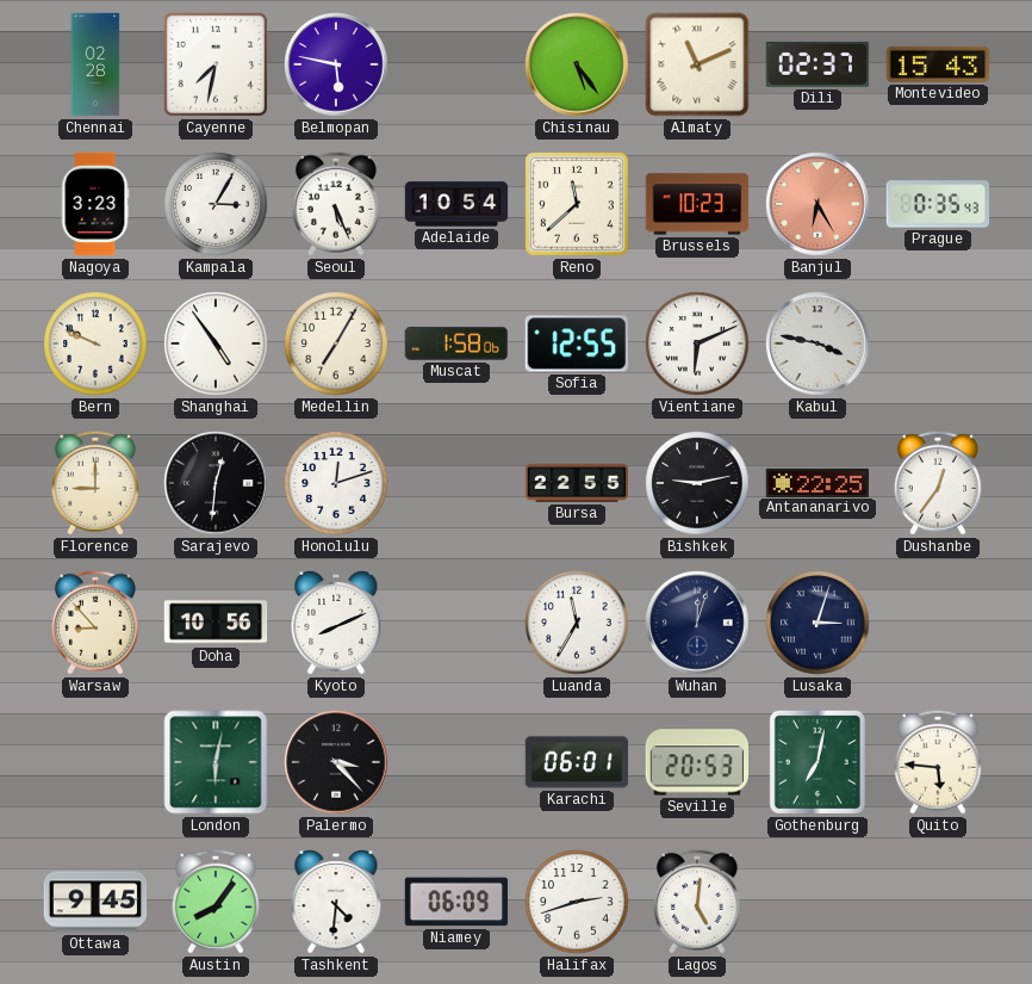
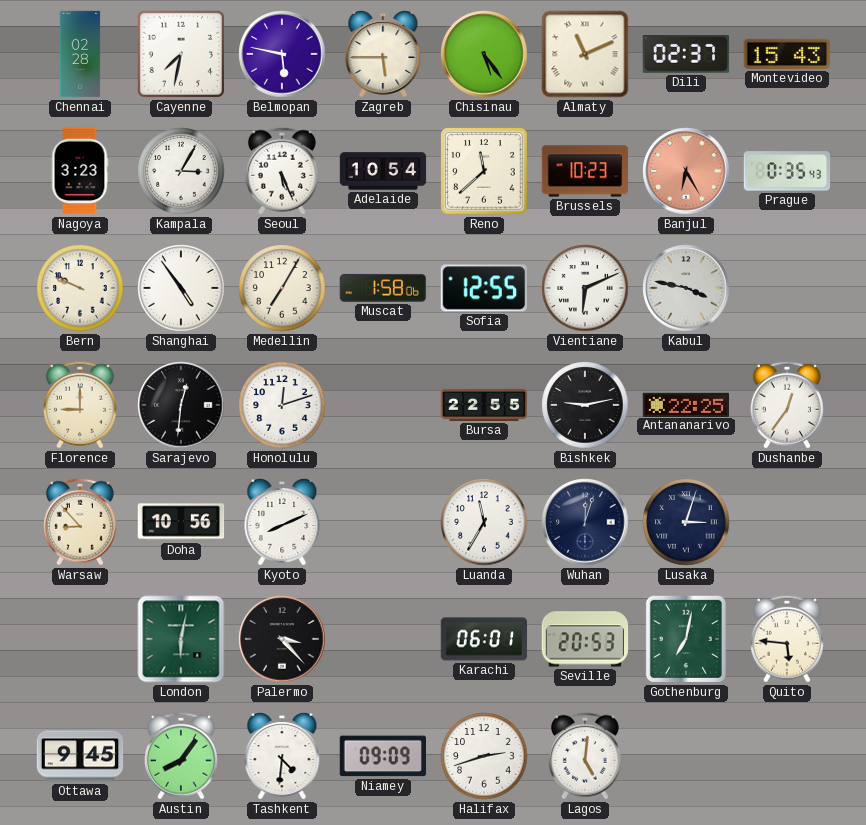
Zagreb: none -> 5:45 (383, 54)
Niamey: 06:09 -> 09:09 (382, 756)
